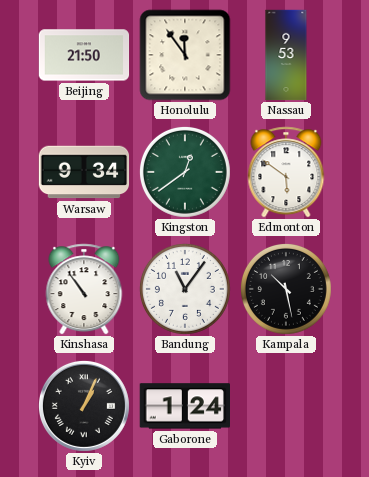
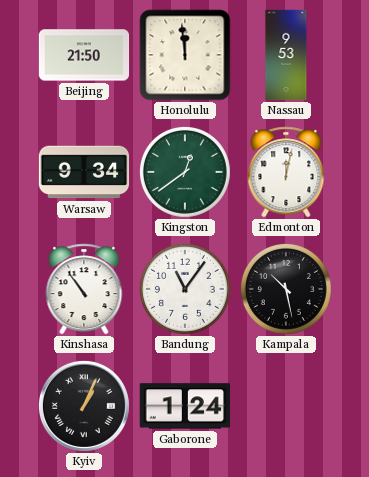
Honolulu: 11:54 -> 11:59 (185, 55)
Edmonton: 5:51 -> 12:02 (286, 172)
